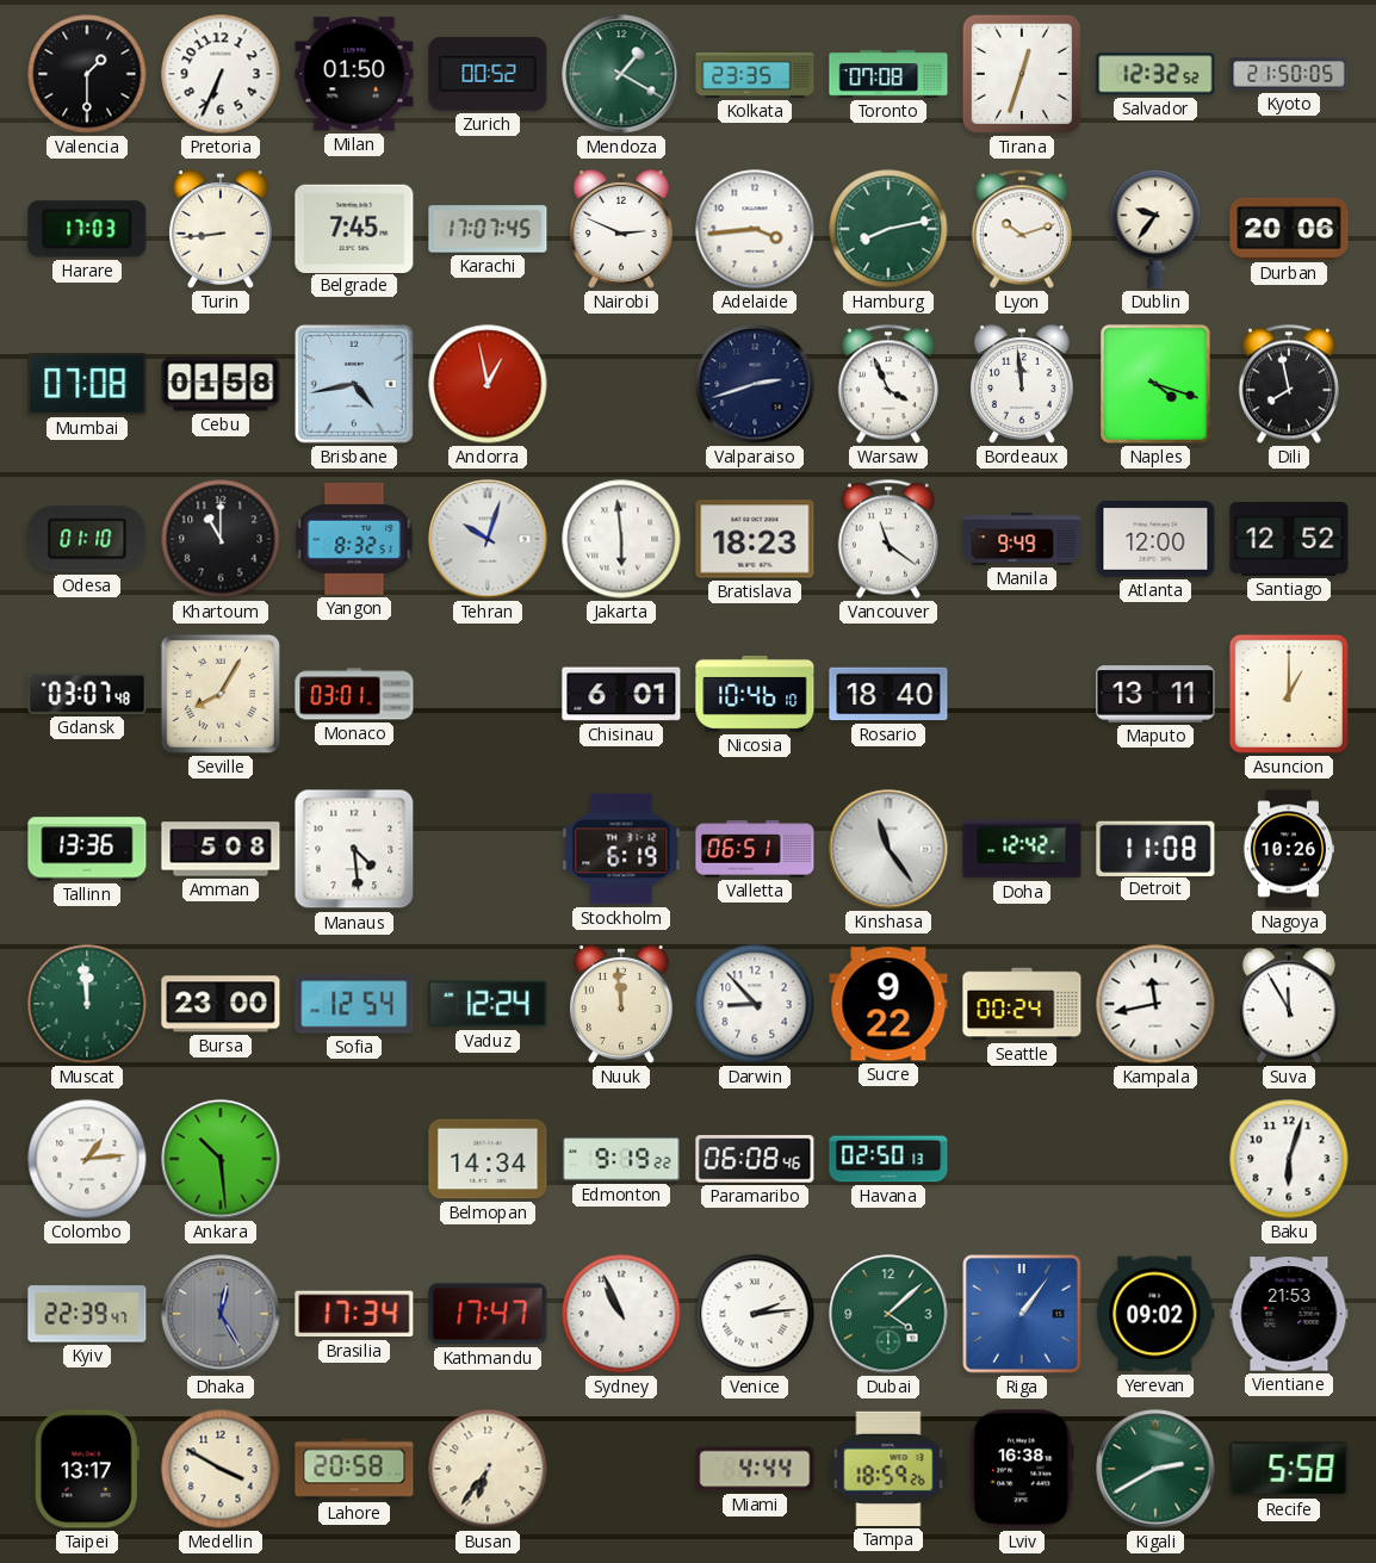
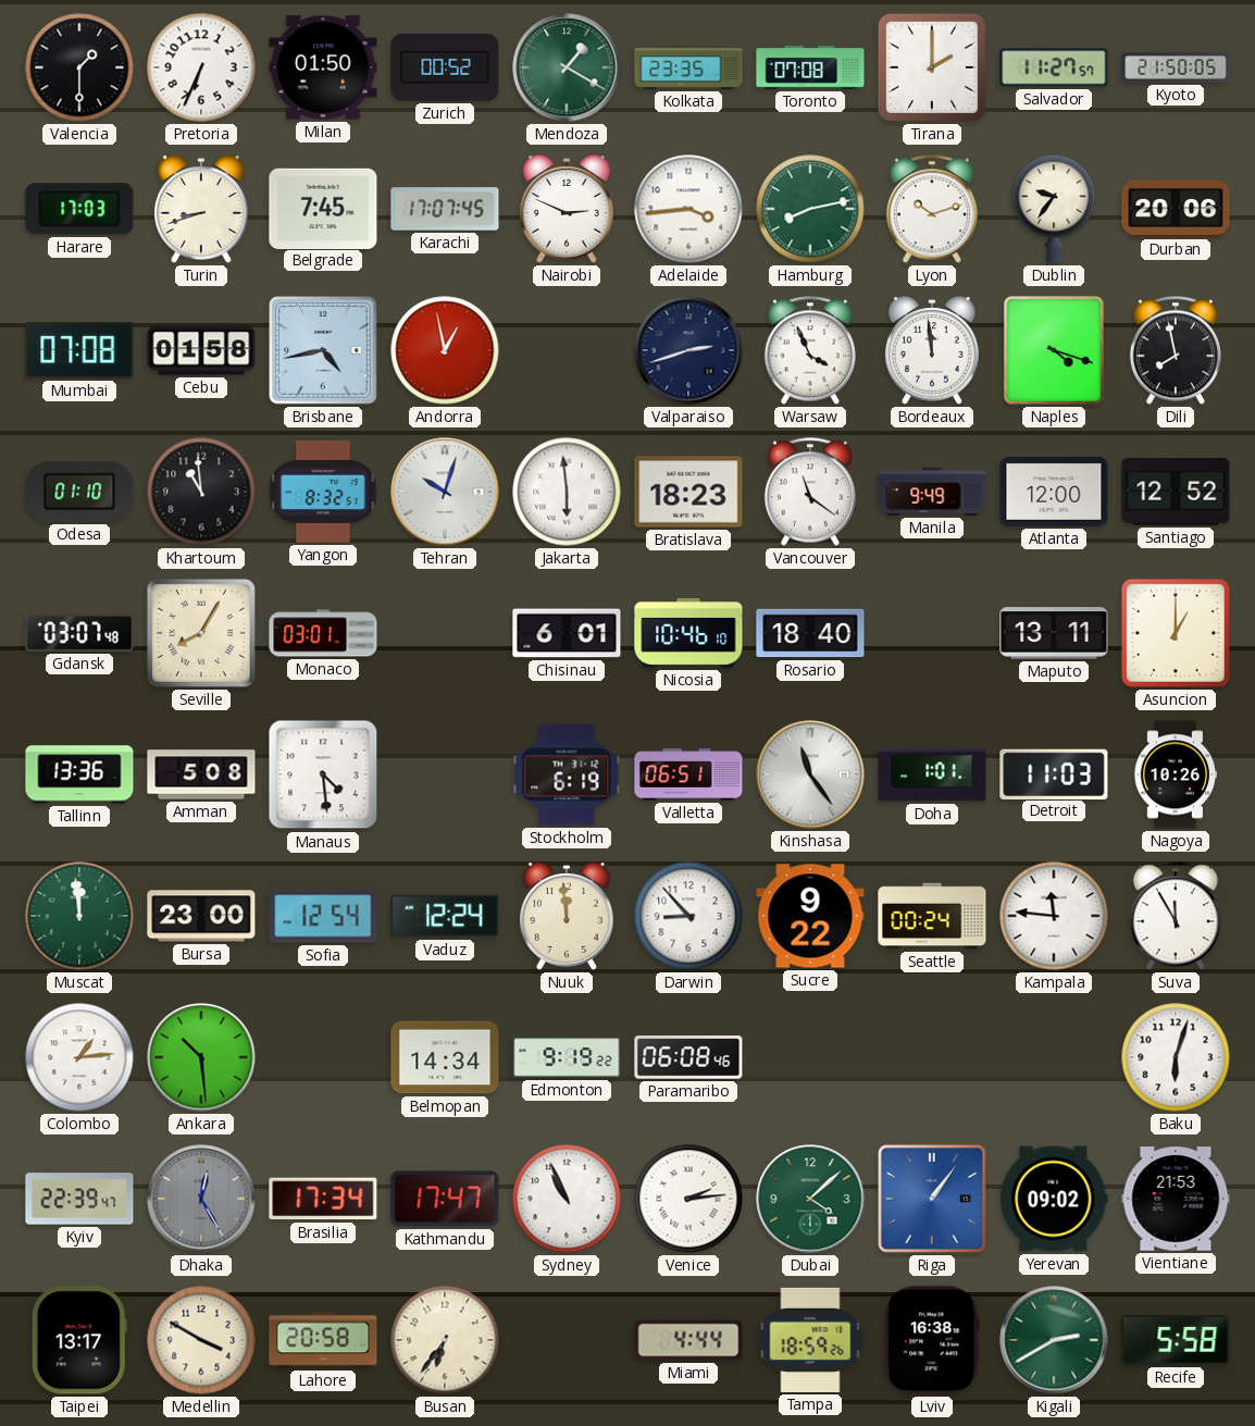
Tirana: 12:33 -> 2:00 (932, 67)
Salvador: 12:32 -> 11:27 (1054, 67)
Turin: 8:44 -> 8:42 (201, 209)
Khartoum: 11:00 -> 10:59 (201, 492)
Doha: 12:42 -> 1:01 (932, 774)
Detroit: 11:08 -> 11:03 (1054, 773)
Kampala: 11:43 -> 11:46 (1054, 916)
Havana: 02:50 -> none (888, 1159)
